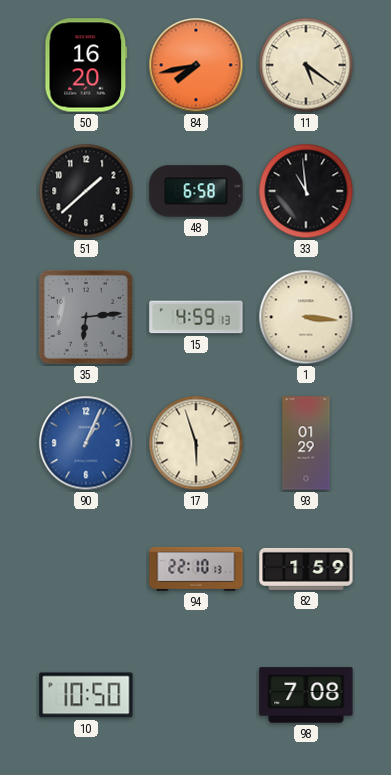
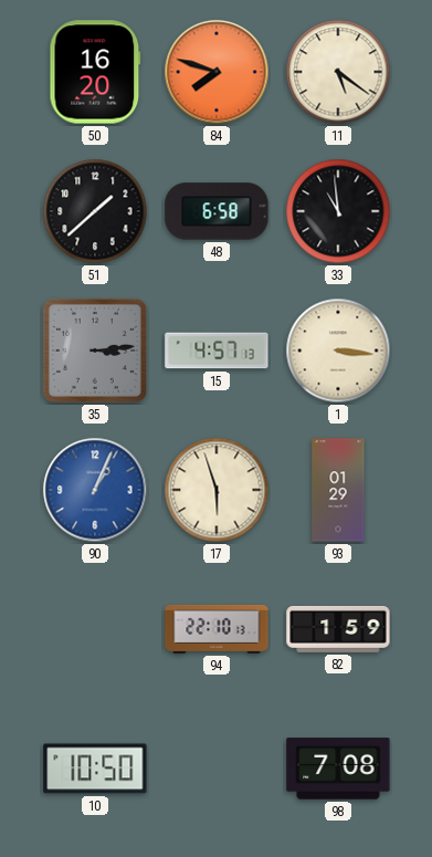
84: 7:43 -> 7:48 (217, 72)
35: 6:14 -> 3:14 (95, 351)
15: 4:59 -> 4:57 (217, 351)
